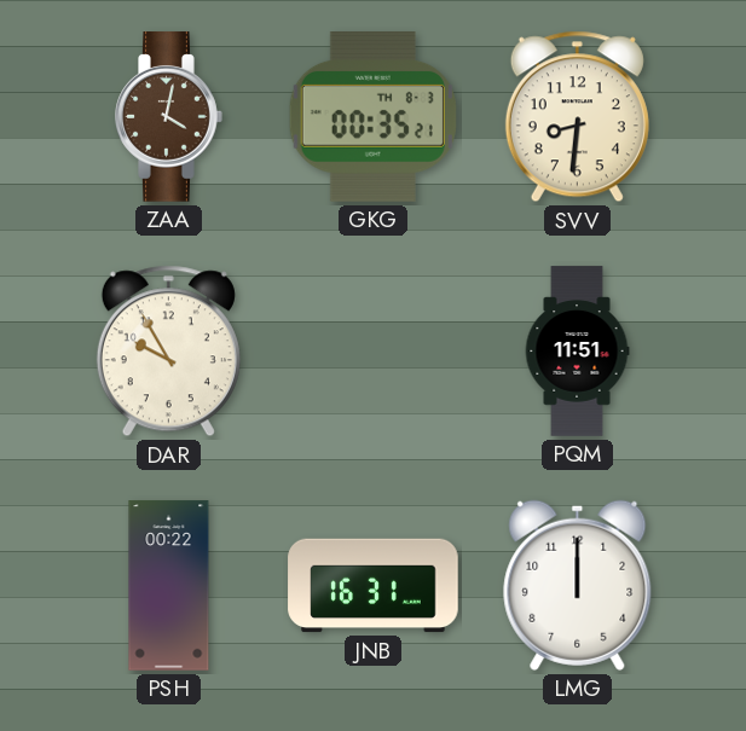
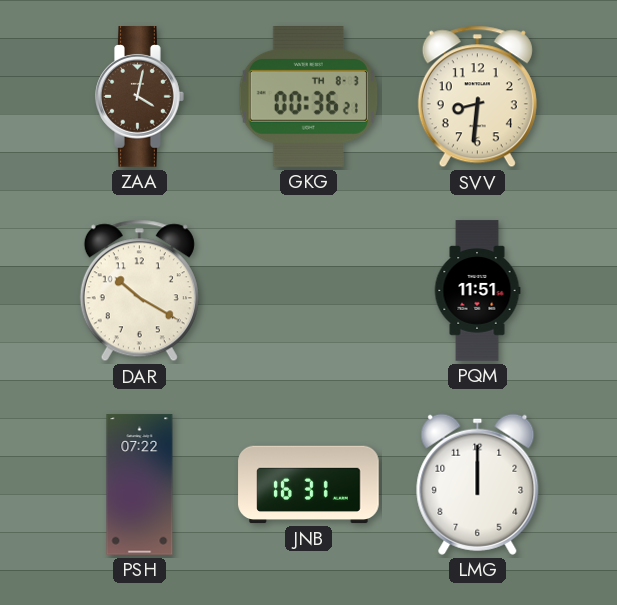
GKG: 00:35 -> 00:36 (308, 97)
DAR: 9:55 -> 10:20 (139, 291)
PSH: 00:22 -> 07:22 (140, 485)
